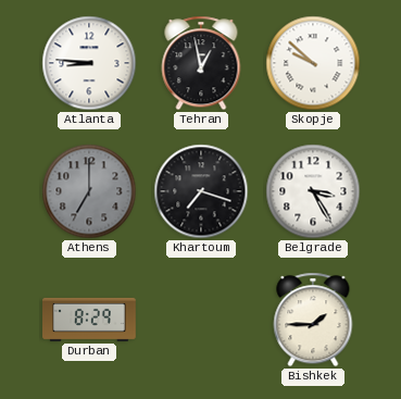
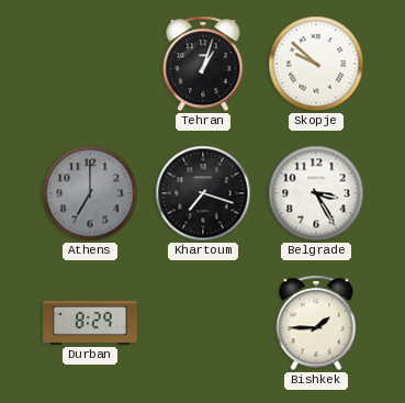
Atlanta: 8:46 -> none (89, 63)
Tehran: 12:58 -> 1:03 (203, 64)
